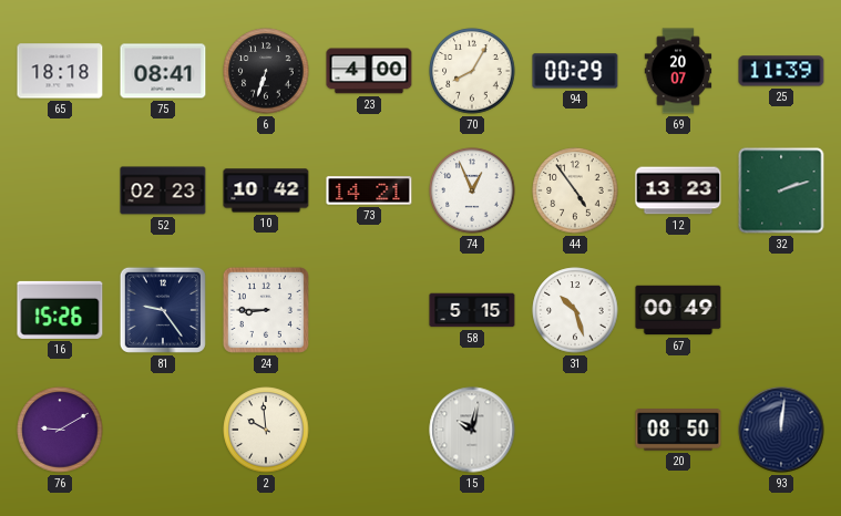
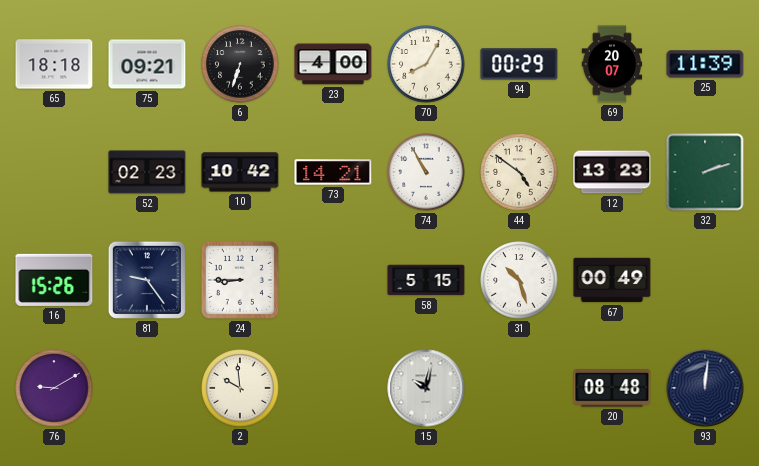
75: 08:41 -> 09:21 (147, 64)
74: 12:56 -> 10:55 (426, 172)
44: 4:54 -> 4:51 (519, 172)
20: 08:50 -> 08:48 (612, 388)
